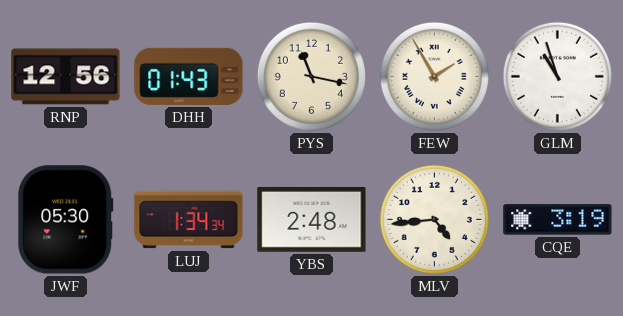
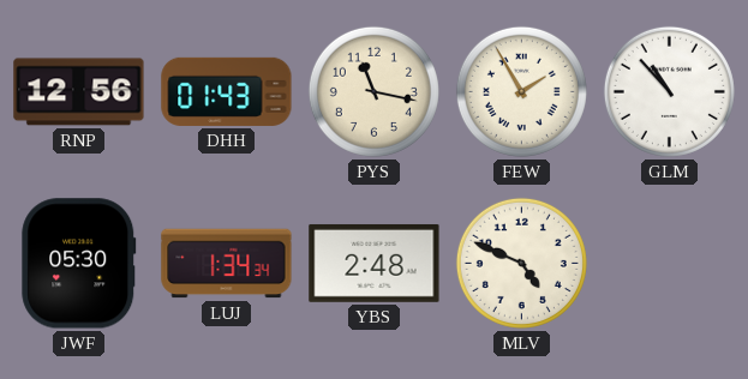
GLM: 10:57 -> 10:53 (669, 91)
MLV: 4:44 -> 4:49 (521, 263)
CQE: 3:19 -> none (558, 220)
